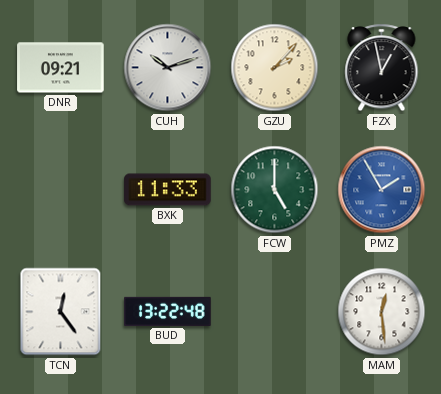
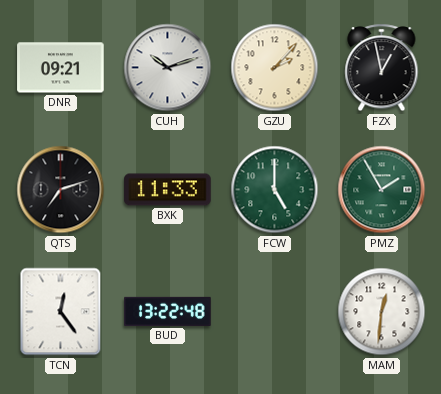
QTS: none -> 7:12 (61, 190)
PMZ dial: blue -> green (382, 190)
MAM: 12:29 -> 12:31 (382, 312)
